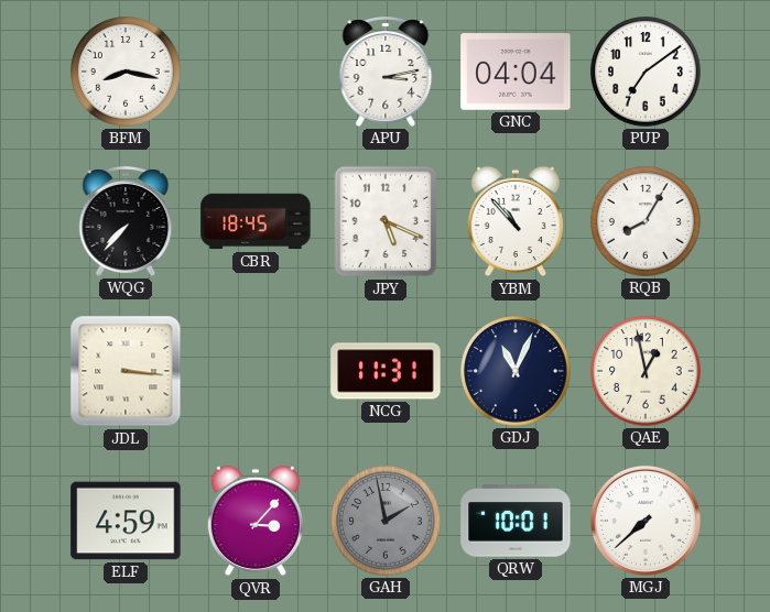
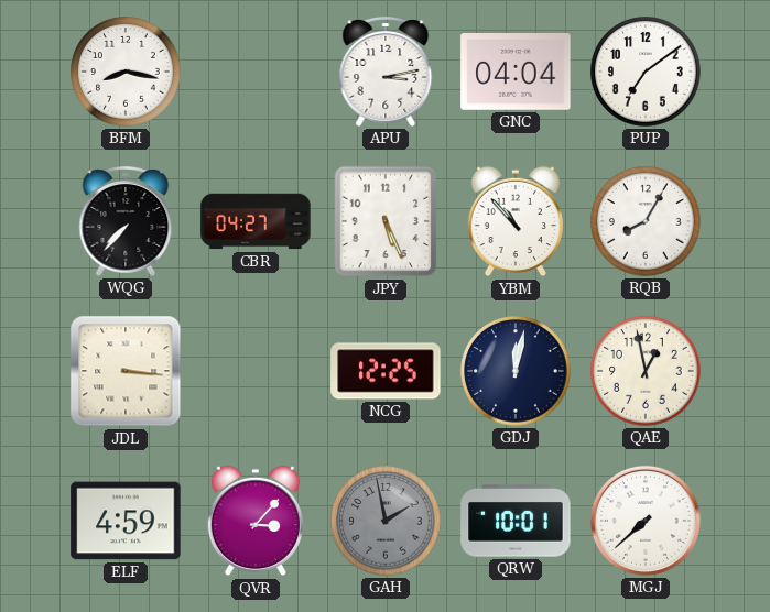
CBR: 18:45 -> 04:27 (256, 221)
JPY: 5:19 -> 5:26 (386, 221)
NCG: 11:31 -> 12:25 (386, 371)
GDJ: 11:04 -> 12:02 (516, 371)
